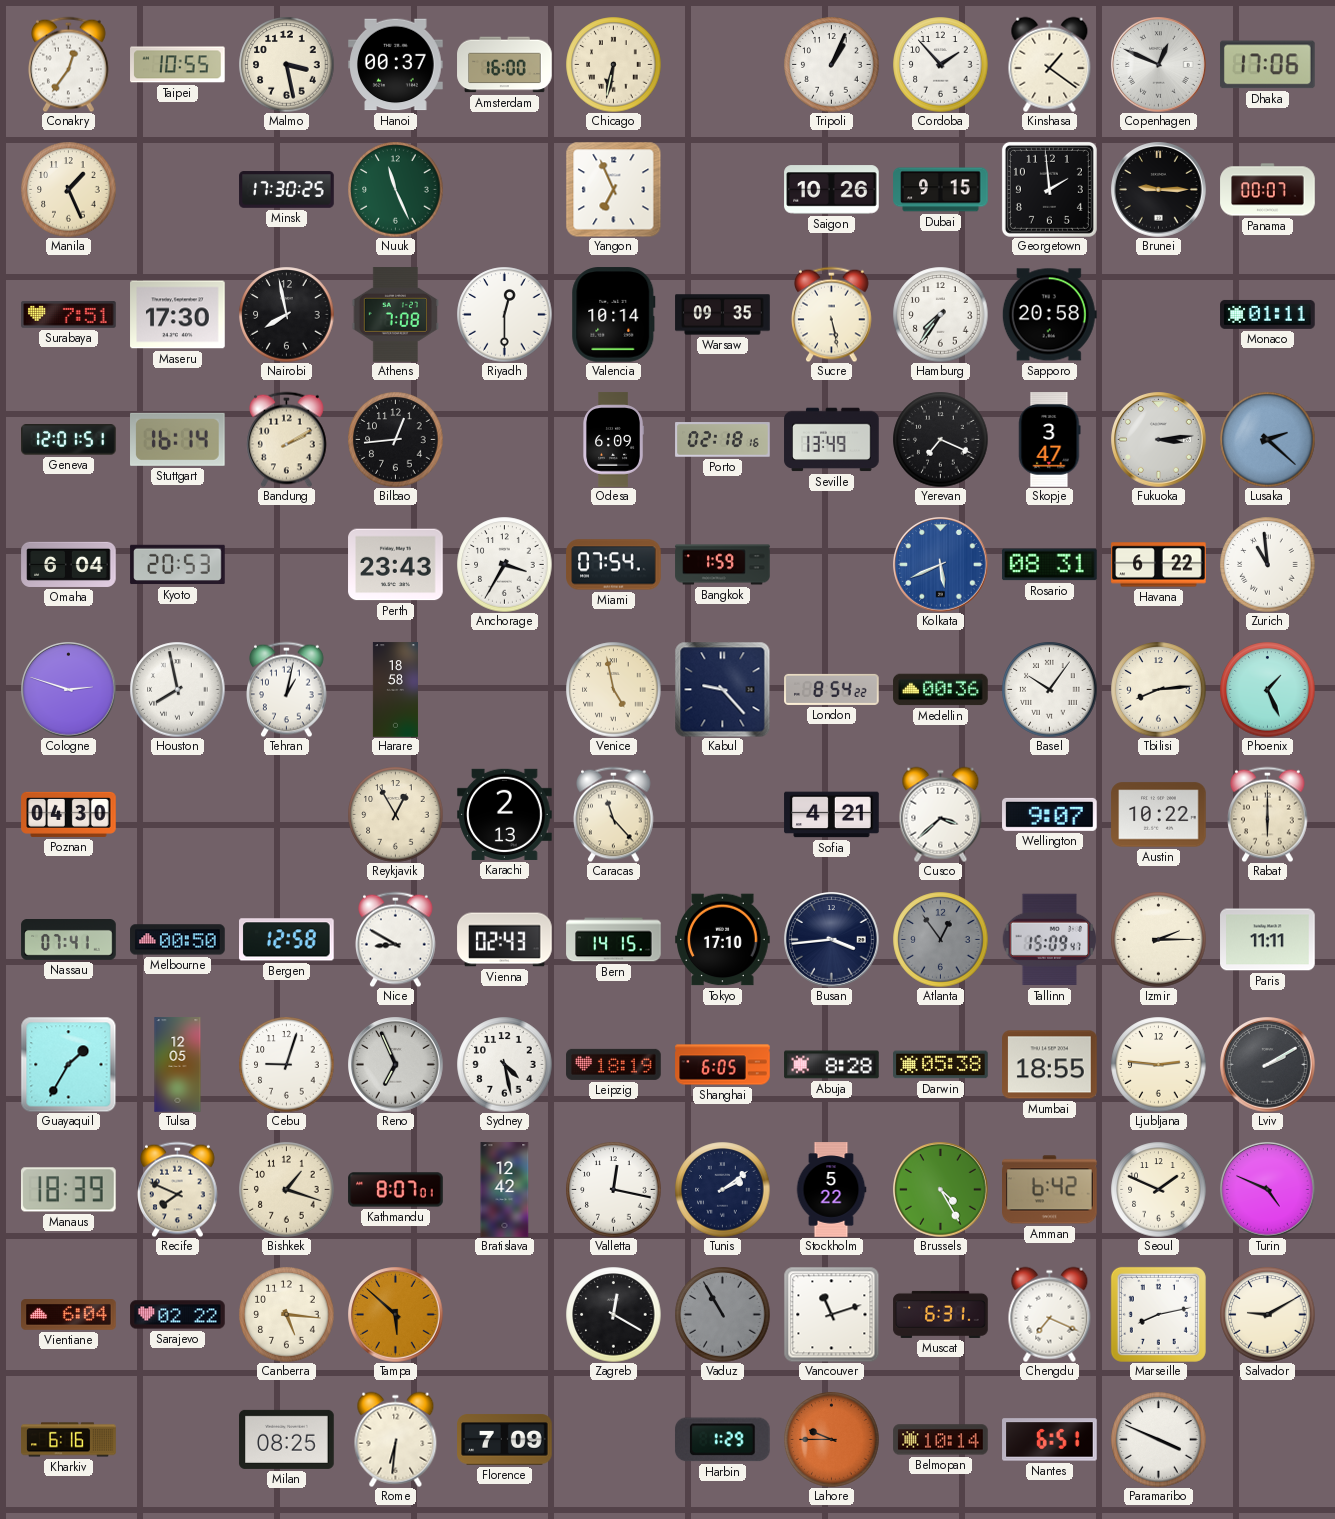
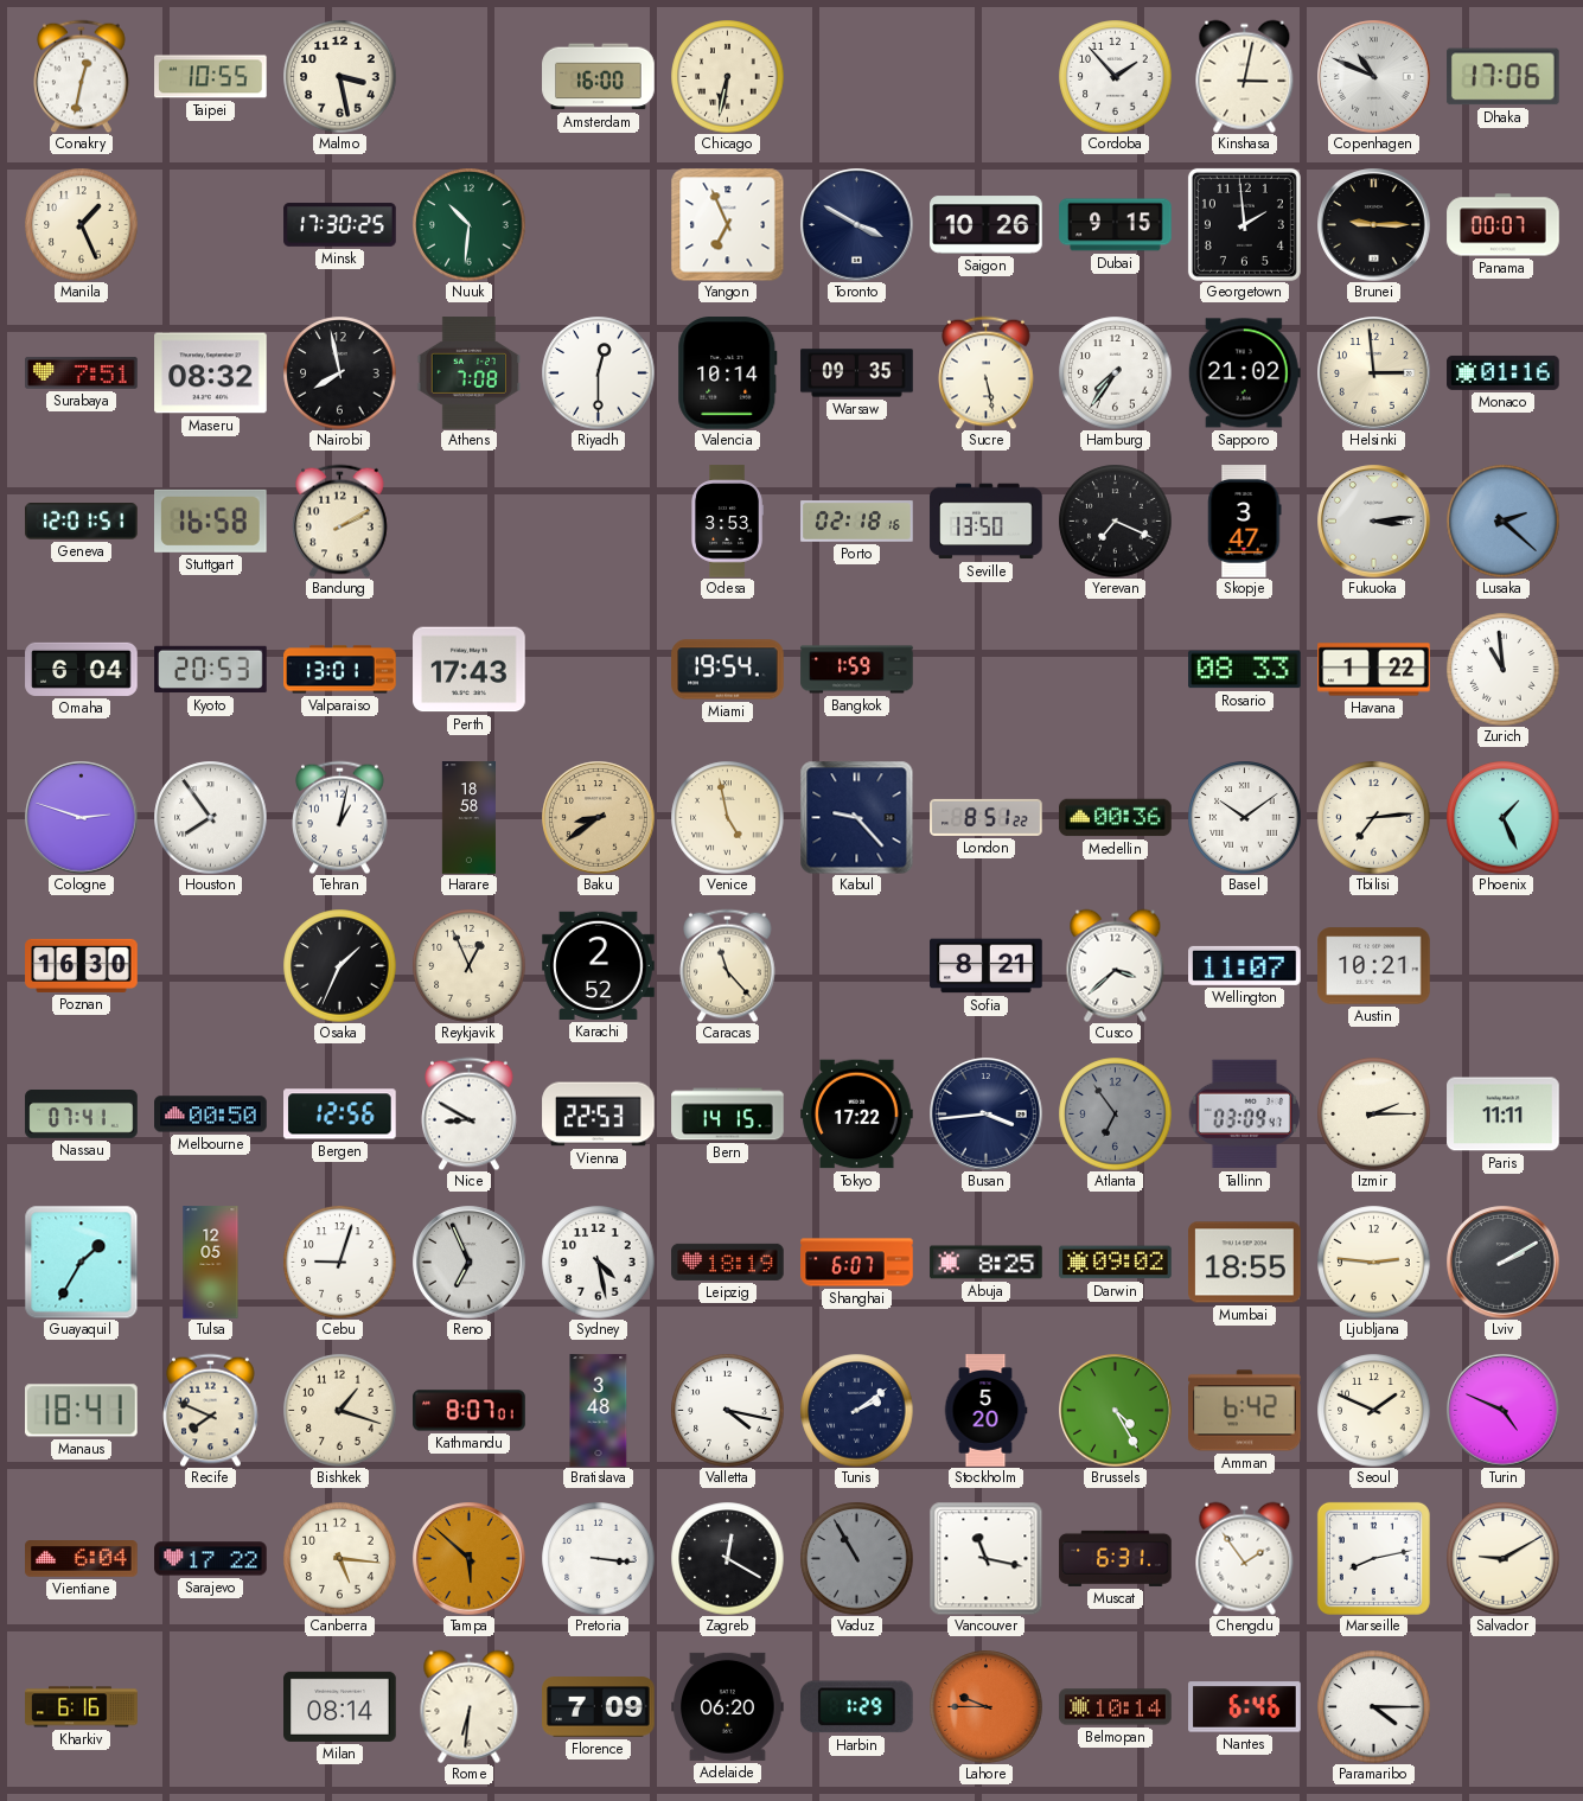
Conakry: 12:36 -> 12:32 (82, 76)
Hanoi: 00:37 -> none (396, 65)
Tripoli: 1:04 -> none (831, 64)
Kinshasa: 1:21 -> 3:02 (1245, 76)
Copenhagen: 12:49 -> 10:49 (1374, 77)
Nuuk: 11:26 -> 10:31 (468, 224)
Toronto: none -> 3:50 (857, 225)
Maseru: 17:30 -> 08:32 (211, 373)
Sapporo: 20:58 -> 21:02 (1244, 373)
Helsinki: none -> 2:59 (1374, 373)
Monaco: 01:11 -> 01:16 (1504, 372)
Stuttgart: 16:14 -> 16:58 (211, 520)
Bilbao: 12:44 -> none (395, 439)
Odesa: 6:09 -> 3:53 (727, 522)
Seville: 13:49 -> 13:50 (987, 522)
Valparaiso: none -> 13:01 (340, 670)
Perth: 23:43 -> 17:43 (470, 670)
Anchorage: 3:35 -> none (504, 564)
Miami: 07:54 -> 19:54 (728, 670)
Kolkata: 5:41 -> none (941, 565)
Rosario: 08:31 -> 08:33 (1245, 670)
Havana: 6:22 -> 1:22 (1374, 670)
Houston: 7:58 -> 7:54 (210, 817)
Baku: none -> 8:39 (599, 818)
London: 8:54 -> 8:51 (987, 817)
Basel: 10:06 -> 10:09 (1244, 817)
Tbilisi: 8:14 -> 7:14 (1373, 817)
Poznan: 04:30 -> 16:30 (82, 965)
Osaka: none -> 1:34 (339, 965)
Reykjavik: 12:55 -> 12:56 (468, 965)
Karachi: 2:13 -> 2:52 (599, 965)
Sofia: 4:21 -> 8:21 (987, 966)
Wellington: 9:07 -> 11:07 (1245, 965)
Austin: 10:22 -> 10:21 (1374, 966)
Rabat: 6:00 -> none (1268, 814)
Bergen: 12:58 -> 12:56 (340, 1115)
Vienna: 02:43 -> 22:53 (599, 1115)
Tokyo: 17:10 -> 17:22 (857, 1115)
Atlanta: 12:54 -> 6:54 (1115, 1113)
Tallinn: 15:09 -> 03:09 (1244, 1115)
Shanghai: 6:05 -> 6:07 (857, 1263)
Abuja: 8:28 -> 8:25 (987, 1263)
Darwin: 05:38 -> 09:02 (1116, 1263)
Manaus: 18:39 -> 18:41 (82, 1411)
Bratislava: 12:42 -> 3:48 (599, 1411)
Valletta: 12:17 -> 4:17 (727, 1410)
Stockholm: 5:22 -> 5:20 (985, 1411)
Sarajevo: 02:22 -> 17:22 (211, 1559)
Pretoria: none -> 3:16 (598, 1558)
Vancouver: 11:12 -> 11:17 (985, 1558)
Chengdu: 7:19 -> 1:54 (1245, 1558)
Milan: 08:25 -> 08:14 (340, 1706)
Adelaide: none -> 06:20 (728, 1706)
Nantes: 6:51 -> 6:46 (1245, 1707)
Paramaribo: 3:49 -> 4:15 (1373, 1706)
